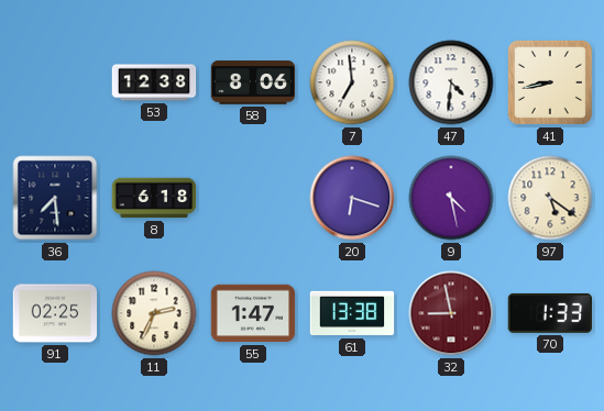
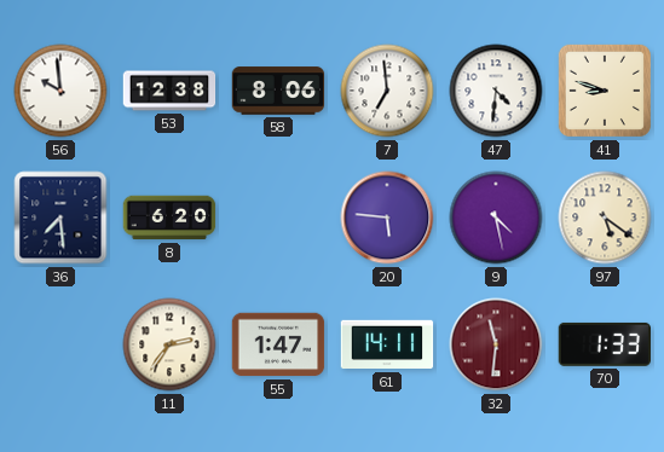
56: none -> 9:59 (60, 91)
41: 8:43 -> 8:48 (605, 91)
8: 6:18 -> 6:20 (169, 218)
20: 6:18 -> 5:46 (387, 218)
91: 02:25 -> none (55, 313)
11: 2:34 -> 2:36 (169, 344)
61: 13:38 -> 14:11 (387, 344)
32: 8:58 -> 11:31 (496, 344)
